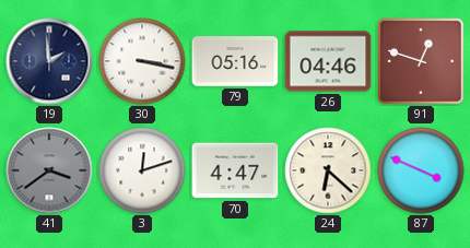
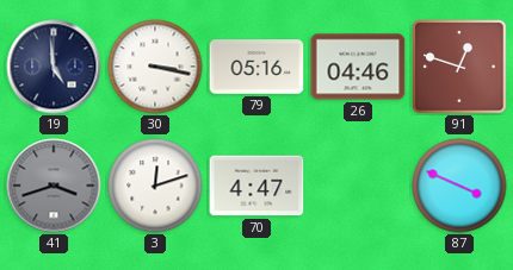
19: 1:59 -> 4:59 (54, 67)
41: 3:39 -> 3:42 (54, 186)
24: 6:22 -> none (328, 170)
